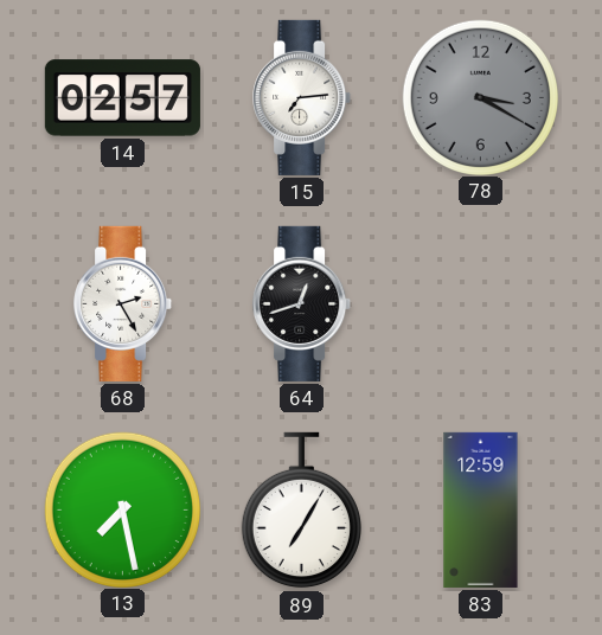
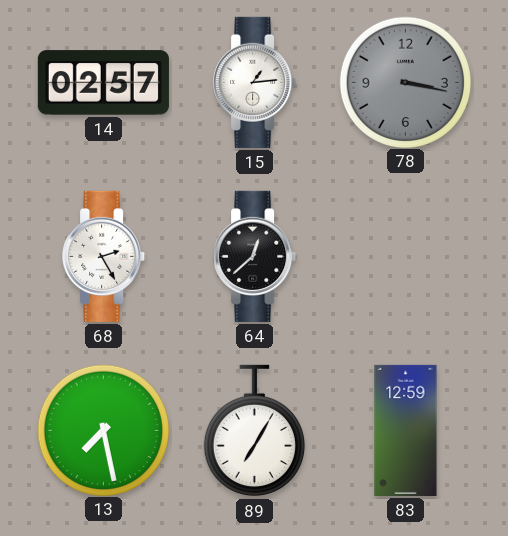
15: 7:14 -> 1:14 (255, 82)
78: 3:20 -> 3:17 (405, 82)
64: 12:42 -> 12:38 (255, 256)
